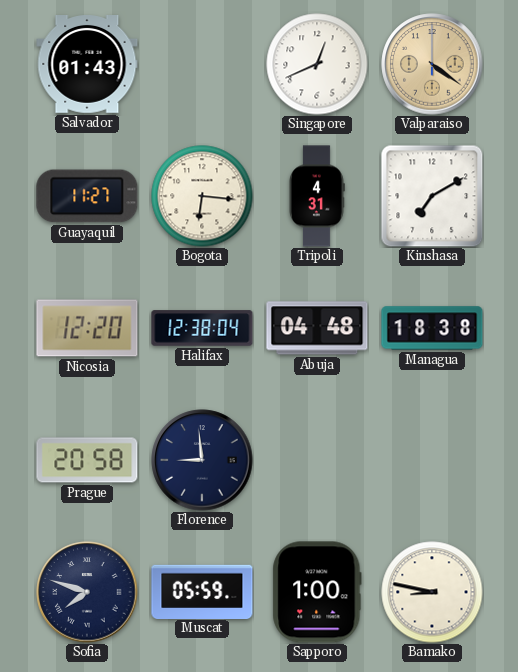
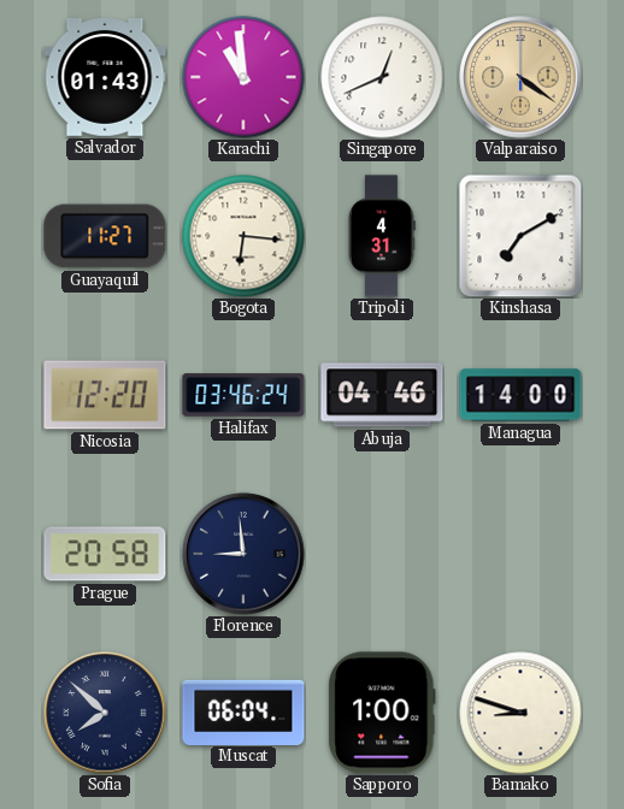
Karachi: none -> 10:59 (243, 77)
Halifax: 12:38 -> 03:46 (243, 395)
Abuja: 04:48 -> 04:46 (382, 395)
Managua: 18:38 -> 14:00 (520, 395)
Sofia: 7:48 -> 7:52 (105, 713)
Muscat: 05:59 -> 06:04 (243, 711)
Bamako: 8:47 -> 8:48 (520, 713)
